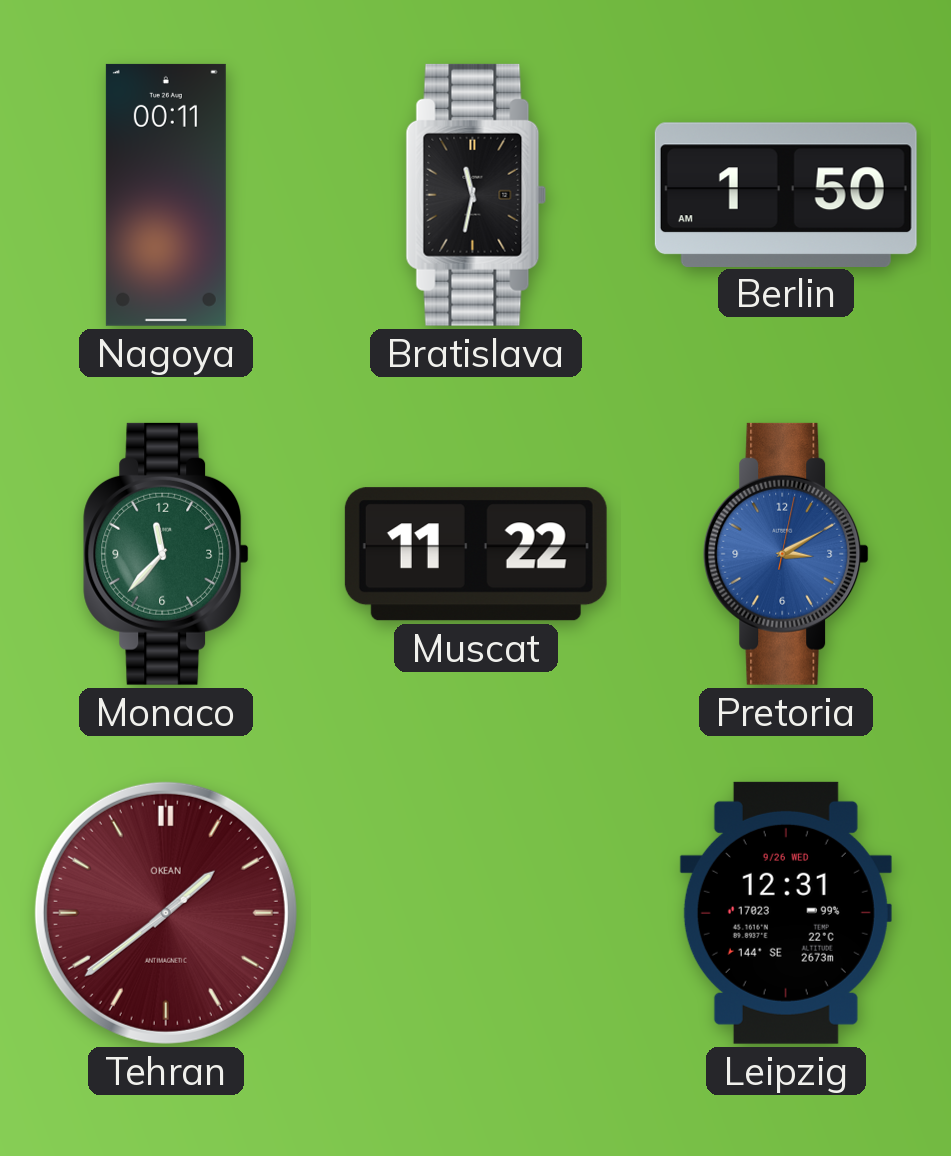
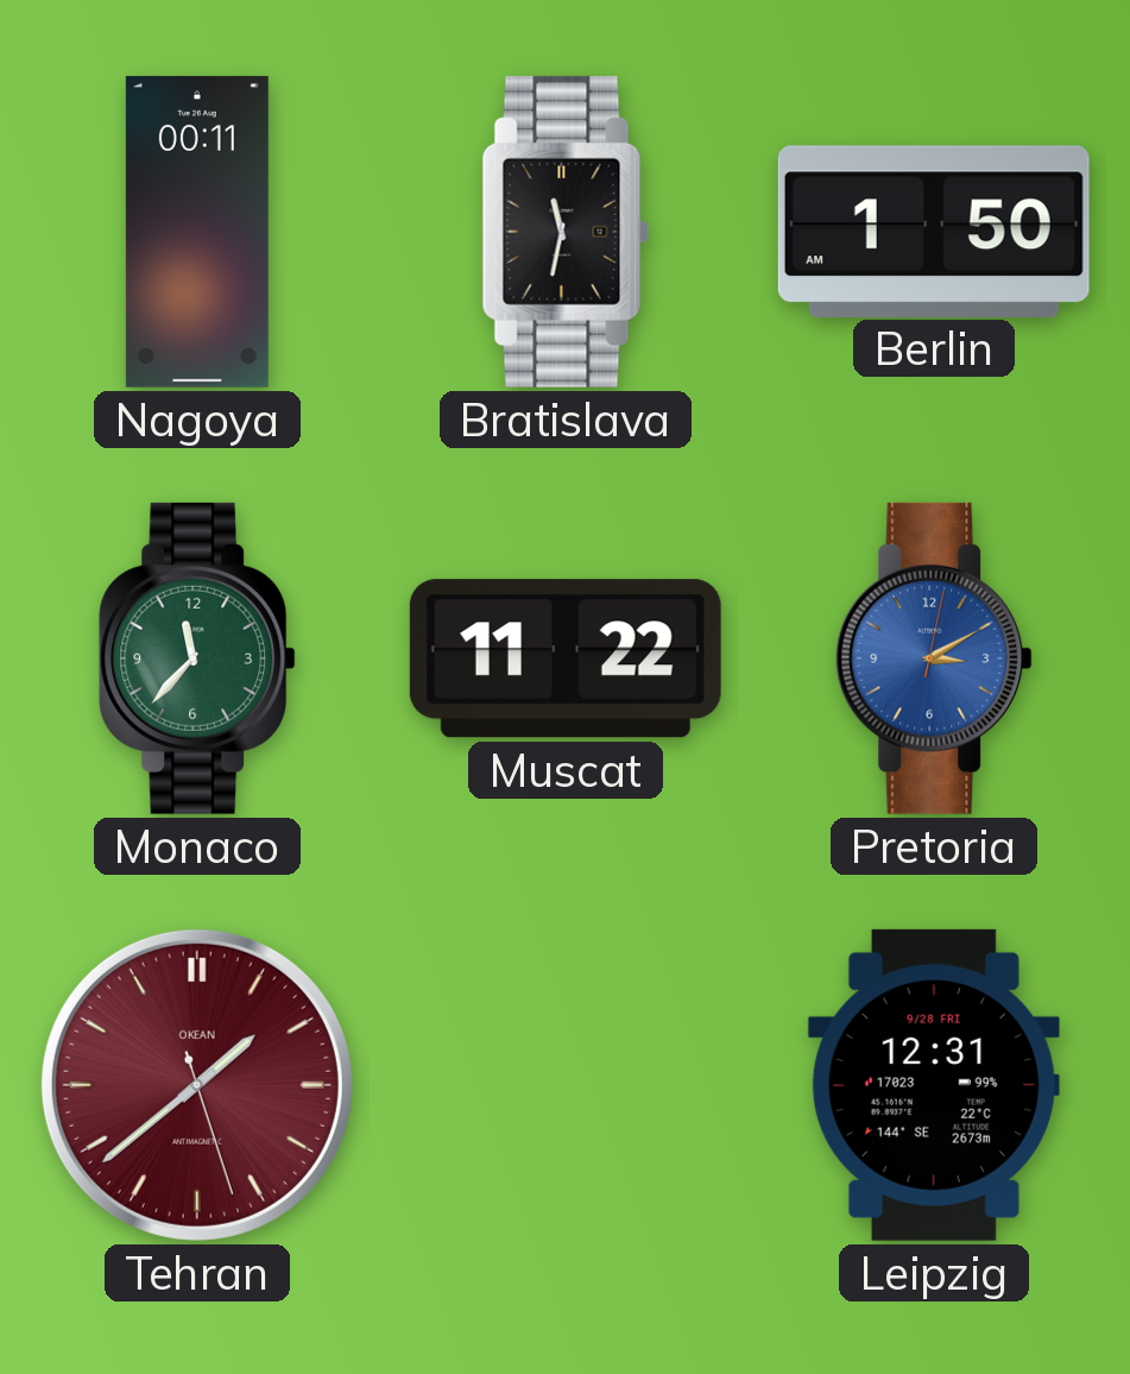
Tehran: 1:38:39 -> 1:38:27 (197, 1085)
Leipzig date: 9/26 WED -> 9/28 FRI (934, 1085)
